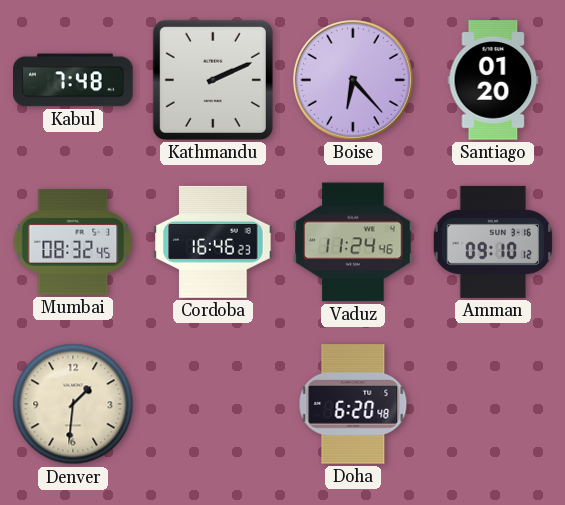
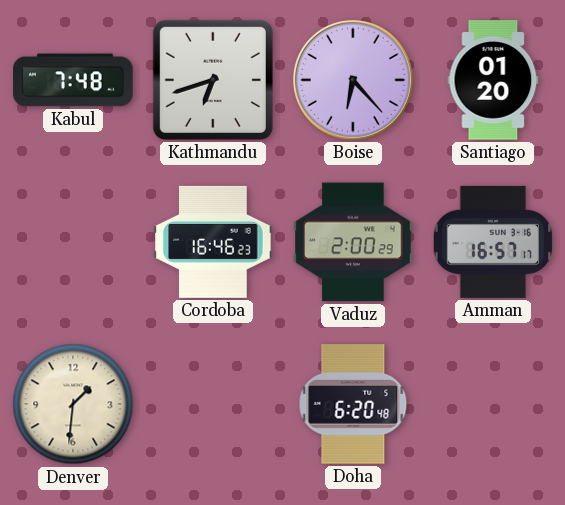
Kathmandu: 2:11 -> 6:42 (213, 80)
Mumbai: 08:32 -> none (73, 242)
Vaduz: 11:24 -> 2:00 (353, 242)
Amman: 09:10 -> 16:57 (493, 242)
